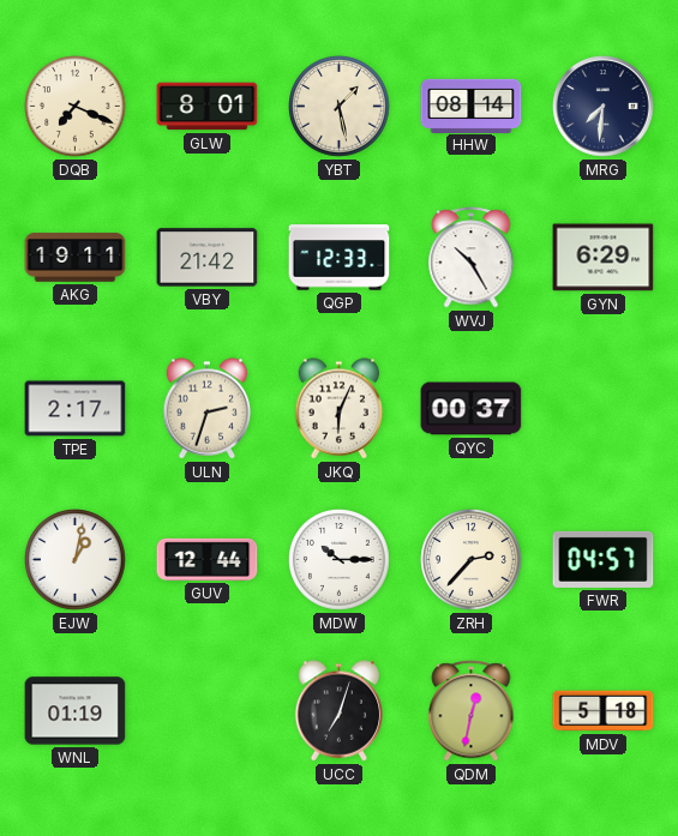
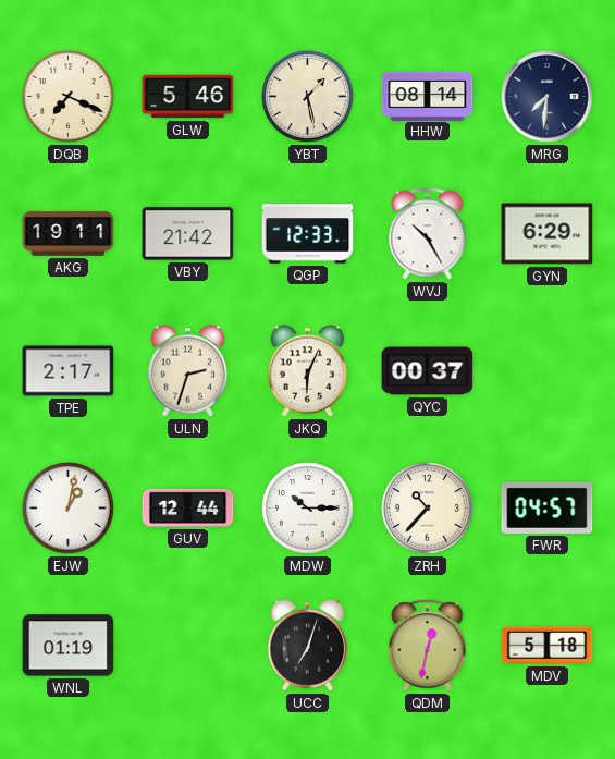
GLW: 8:01 -> 5:46 (188, 97)
ZRH: 2:37 -> 10:37 (428, 509)
